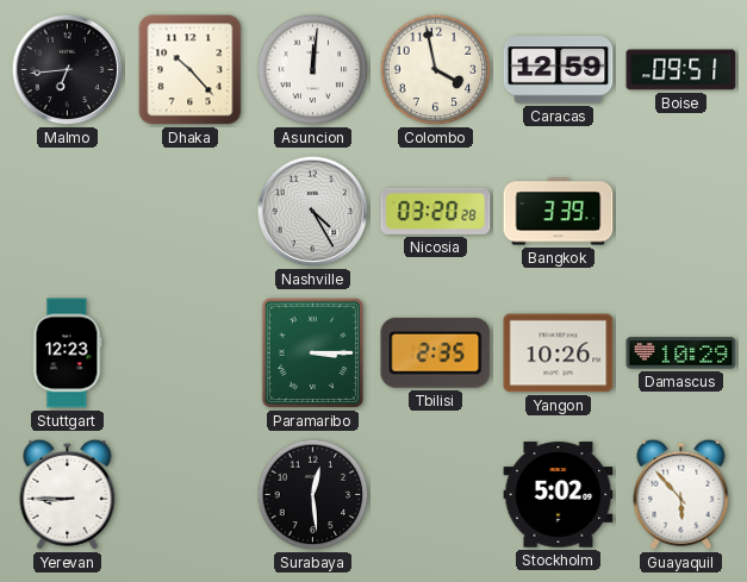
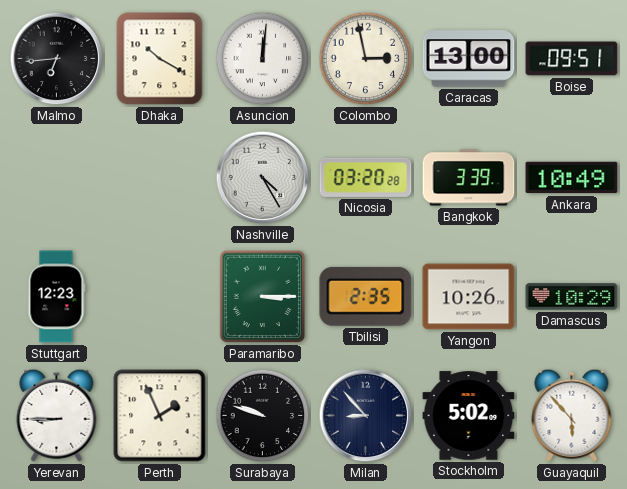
Dhaka: 10:23 -> 10:20 (160, 59)
Colombo: 3:58 -> 2:58 (366, 59)
Caracas: 12:59 -> 13:00 (469, 59)
Ankara: none -> 10:49 (572, 178)
Perth: none -> 1:56 (160, 416)
Surabaya: 12:29 -> 9:48 (263, 416)
Milan: none -> 8:53 (366, 416)
